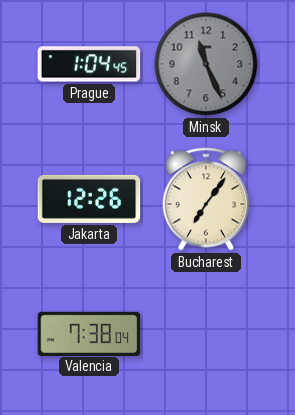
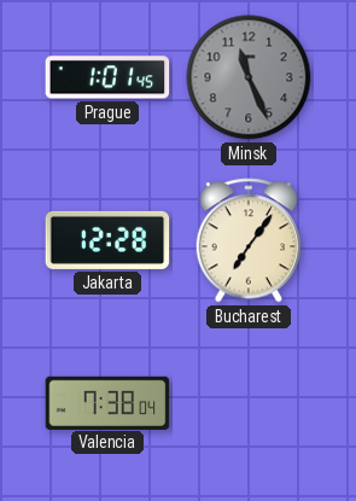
Prague: 1:04 -> 1:01 (107, 77)
Jakarta: 12:26 -> 12:28 (107, 240)
